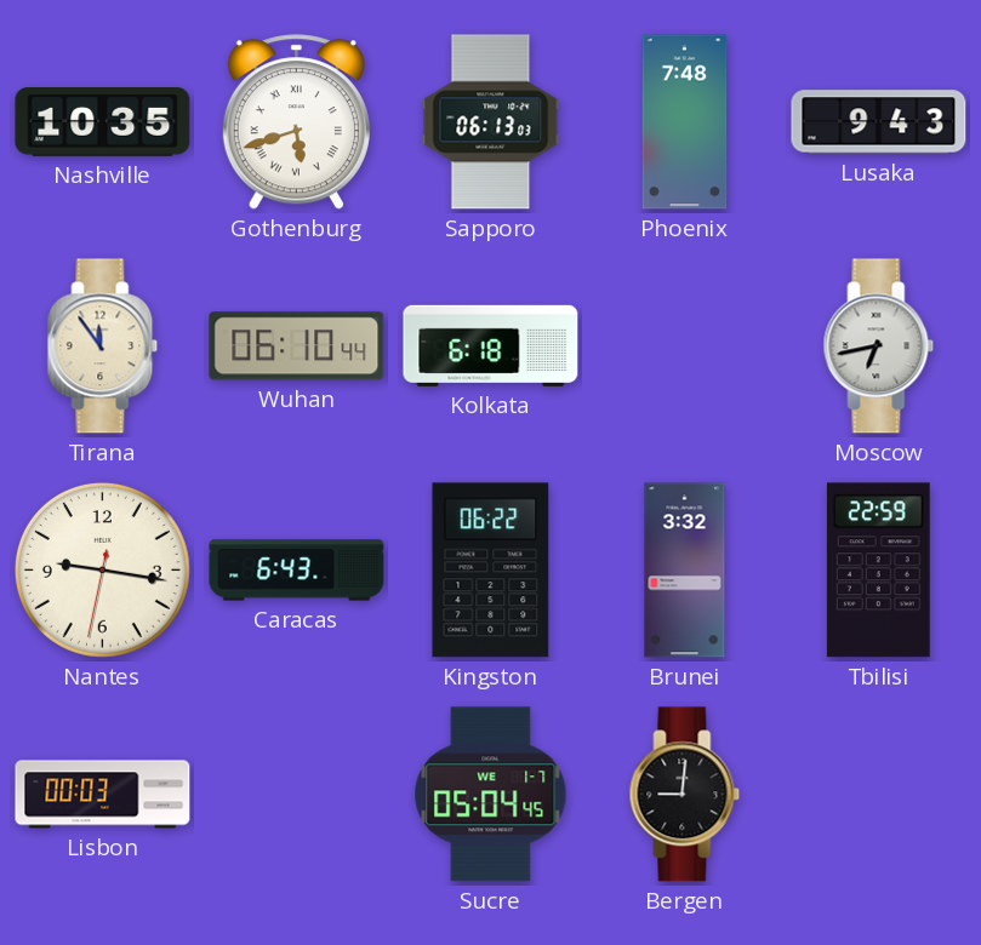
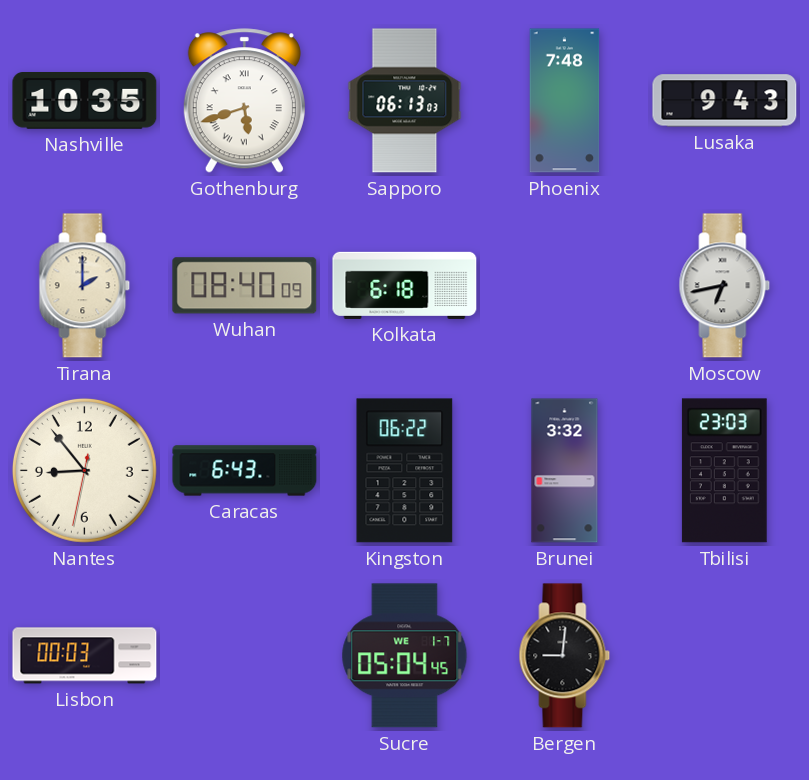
Tirana: 11:54 -> 2:00 (85, 286)
Wuhan: 06:10 -> 08:40 (245, 286)
Nantes: 9:16 -> 8:53 (84, 470)
Tbilisi: 22:59 -> 23:03 (724, 471)
